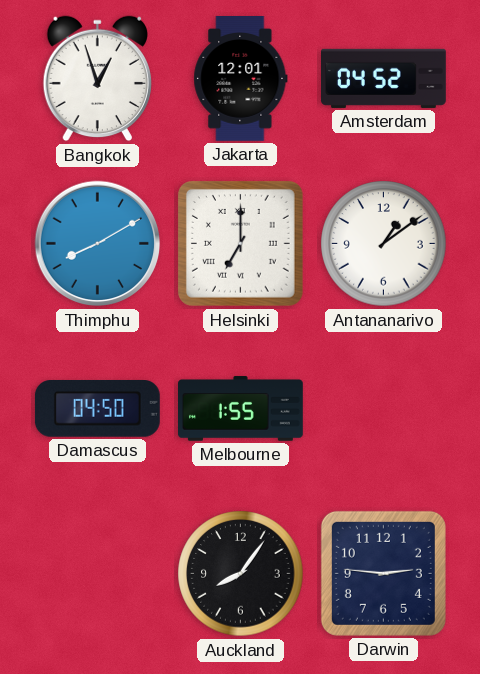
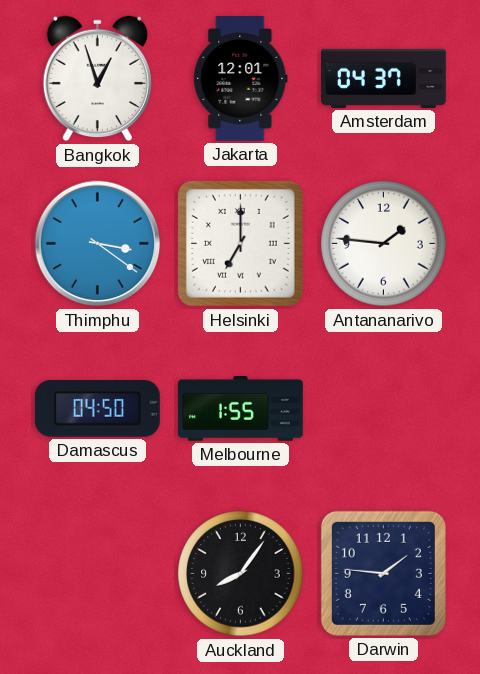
Amsterdam: 04:52 -> 04:37 (384, 78)
Thimphu: 8:10 -> 3:21 (98, 244)
Antananarivo: 1:09 -> 1:46 (384, 244)
Darwin: 2:46 -> 1:46 (383, 573)
